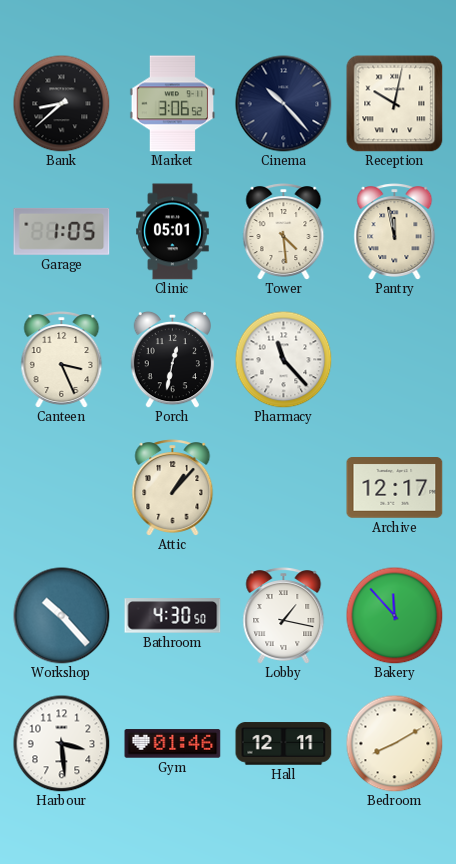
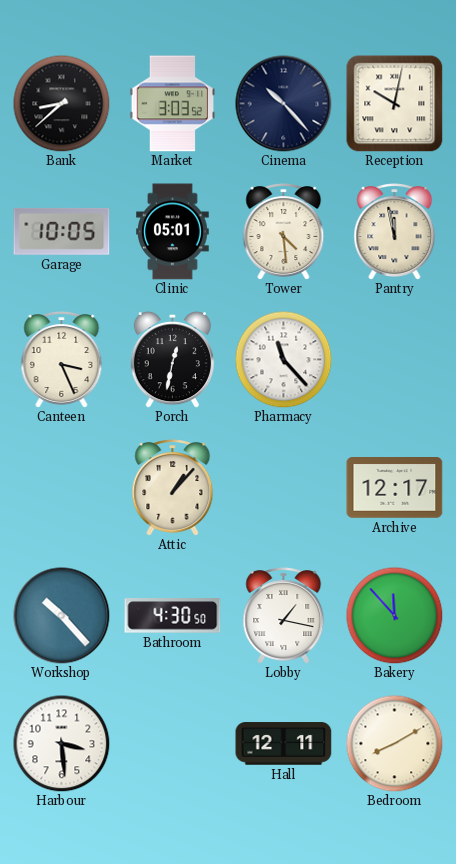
Market: 3:06 -> 3:03 (173, 104)
Garage: 1:05 -> 10:05 (62, 231)
Gym: 01:46 -> none (173, 744)
